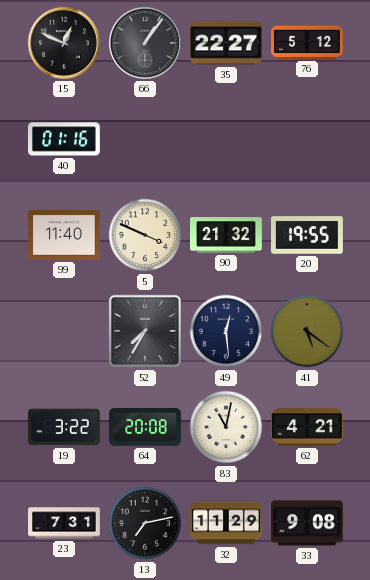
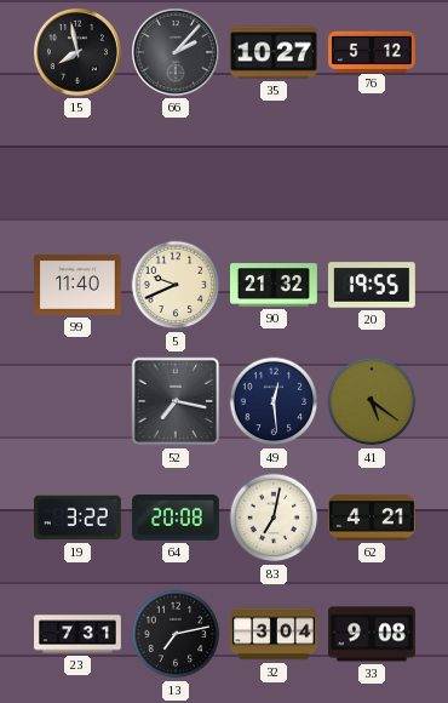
15: 12:49 -> 7:58 (77, 52)
66: 1:06 -> 2:07 (176, 52)
35: 22:27 -> 10:27 (275, 52)
40: 01:16 -> none (65, 139)
5: 3:49 -> 9:41 (176, 285)
52: 7:35 -> 7:17 (176, 401)
83: 11:02 -> 7:02 (274, 518)
32: 11:29 -> 3:04 (275, 634)
